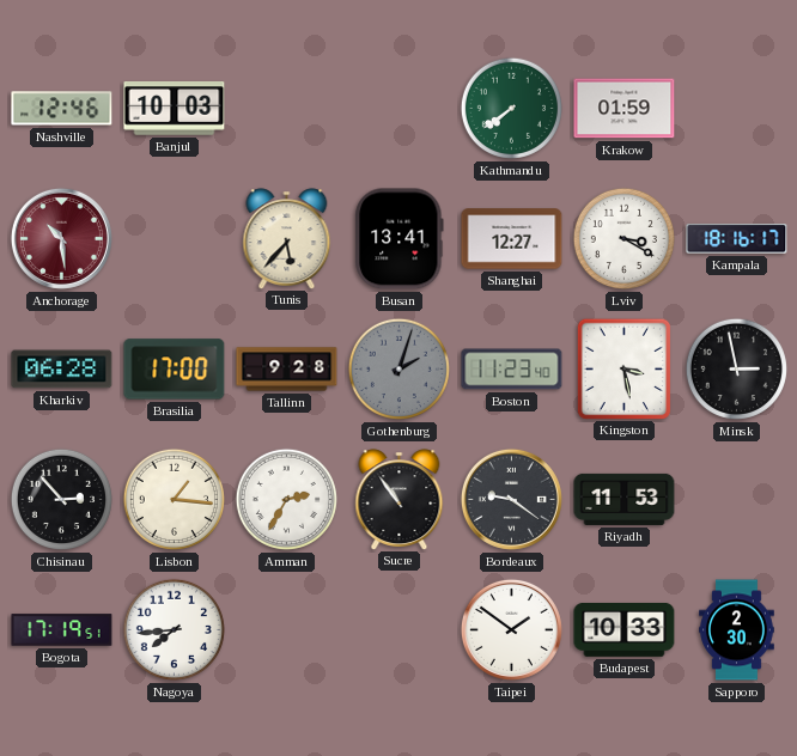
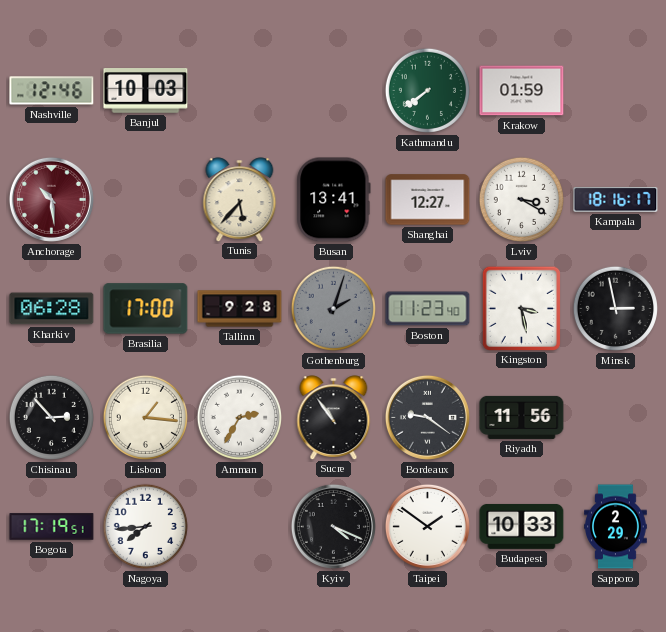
Riyadh: 11:53 -> 11:56 (522, 417)
Kyiv: none -> 4:19 (333, 526)
Sapporo: 2:30 -> 2:29 (616, 527)
